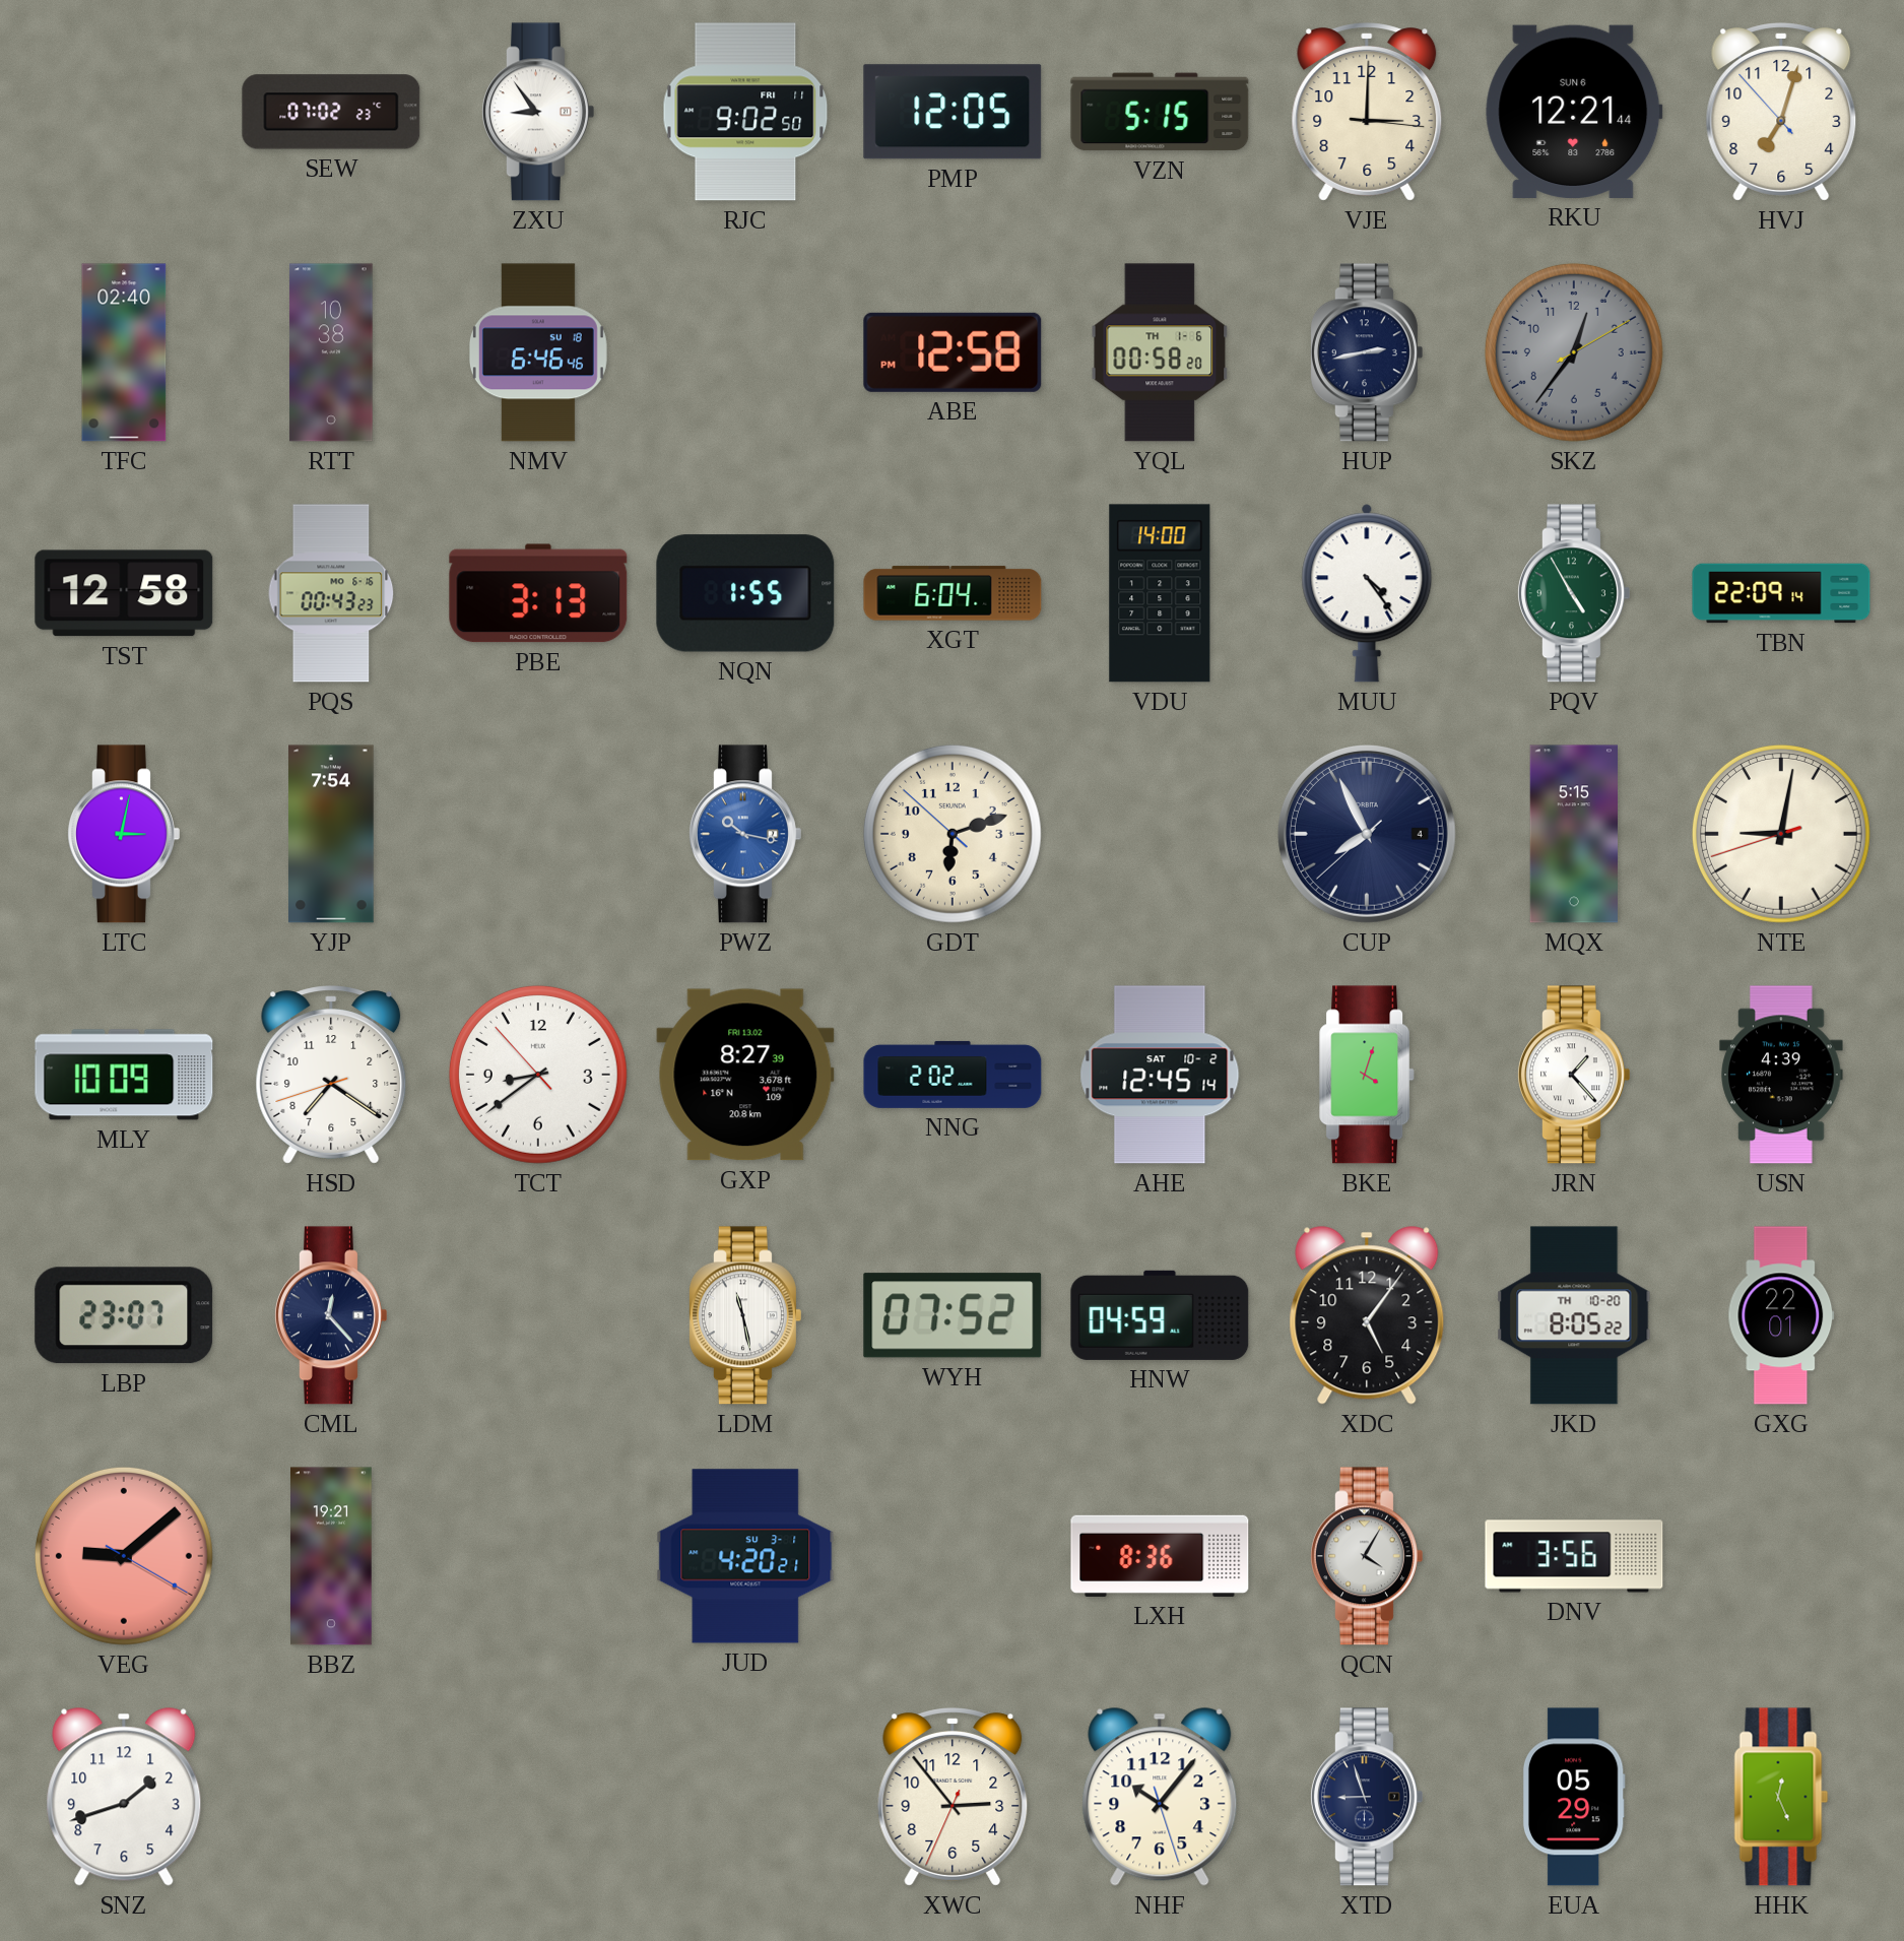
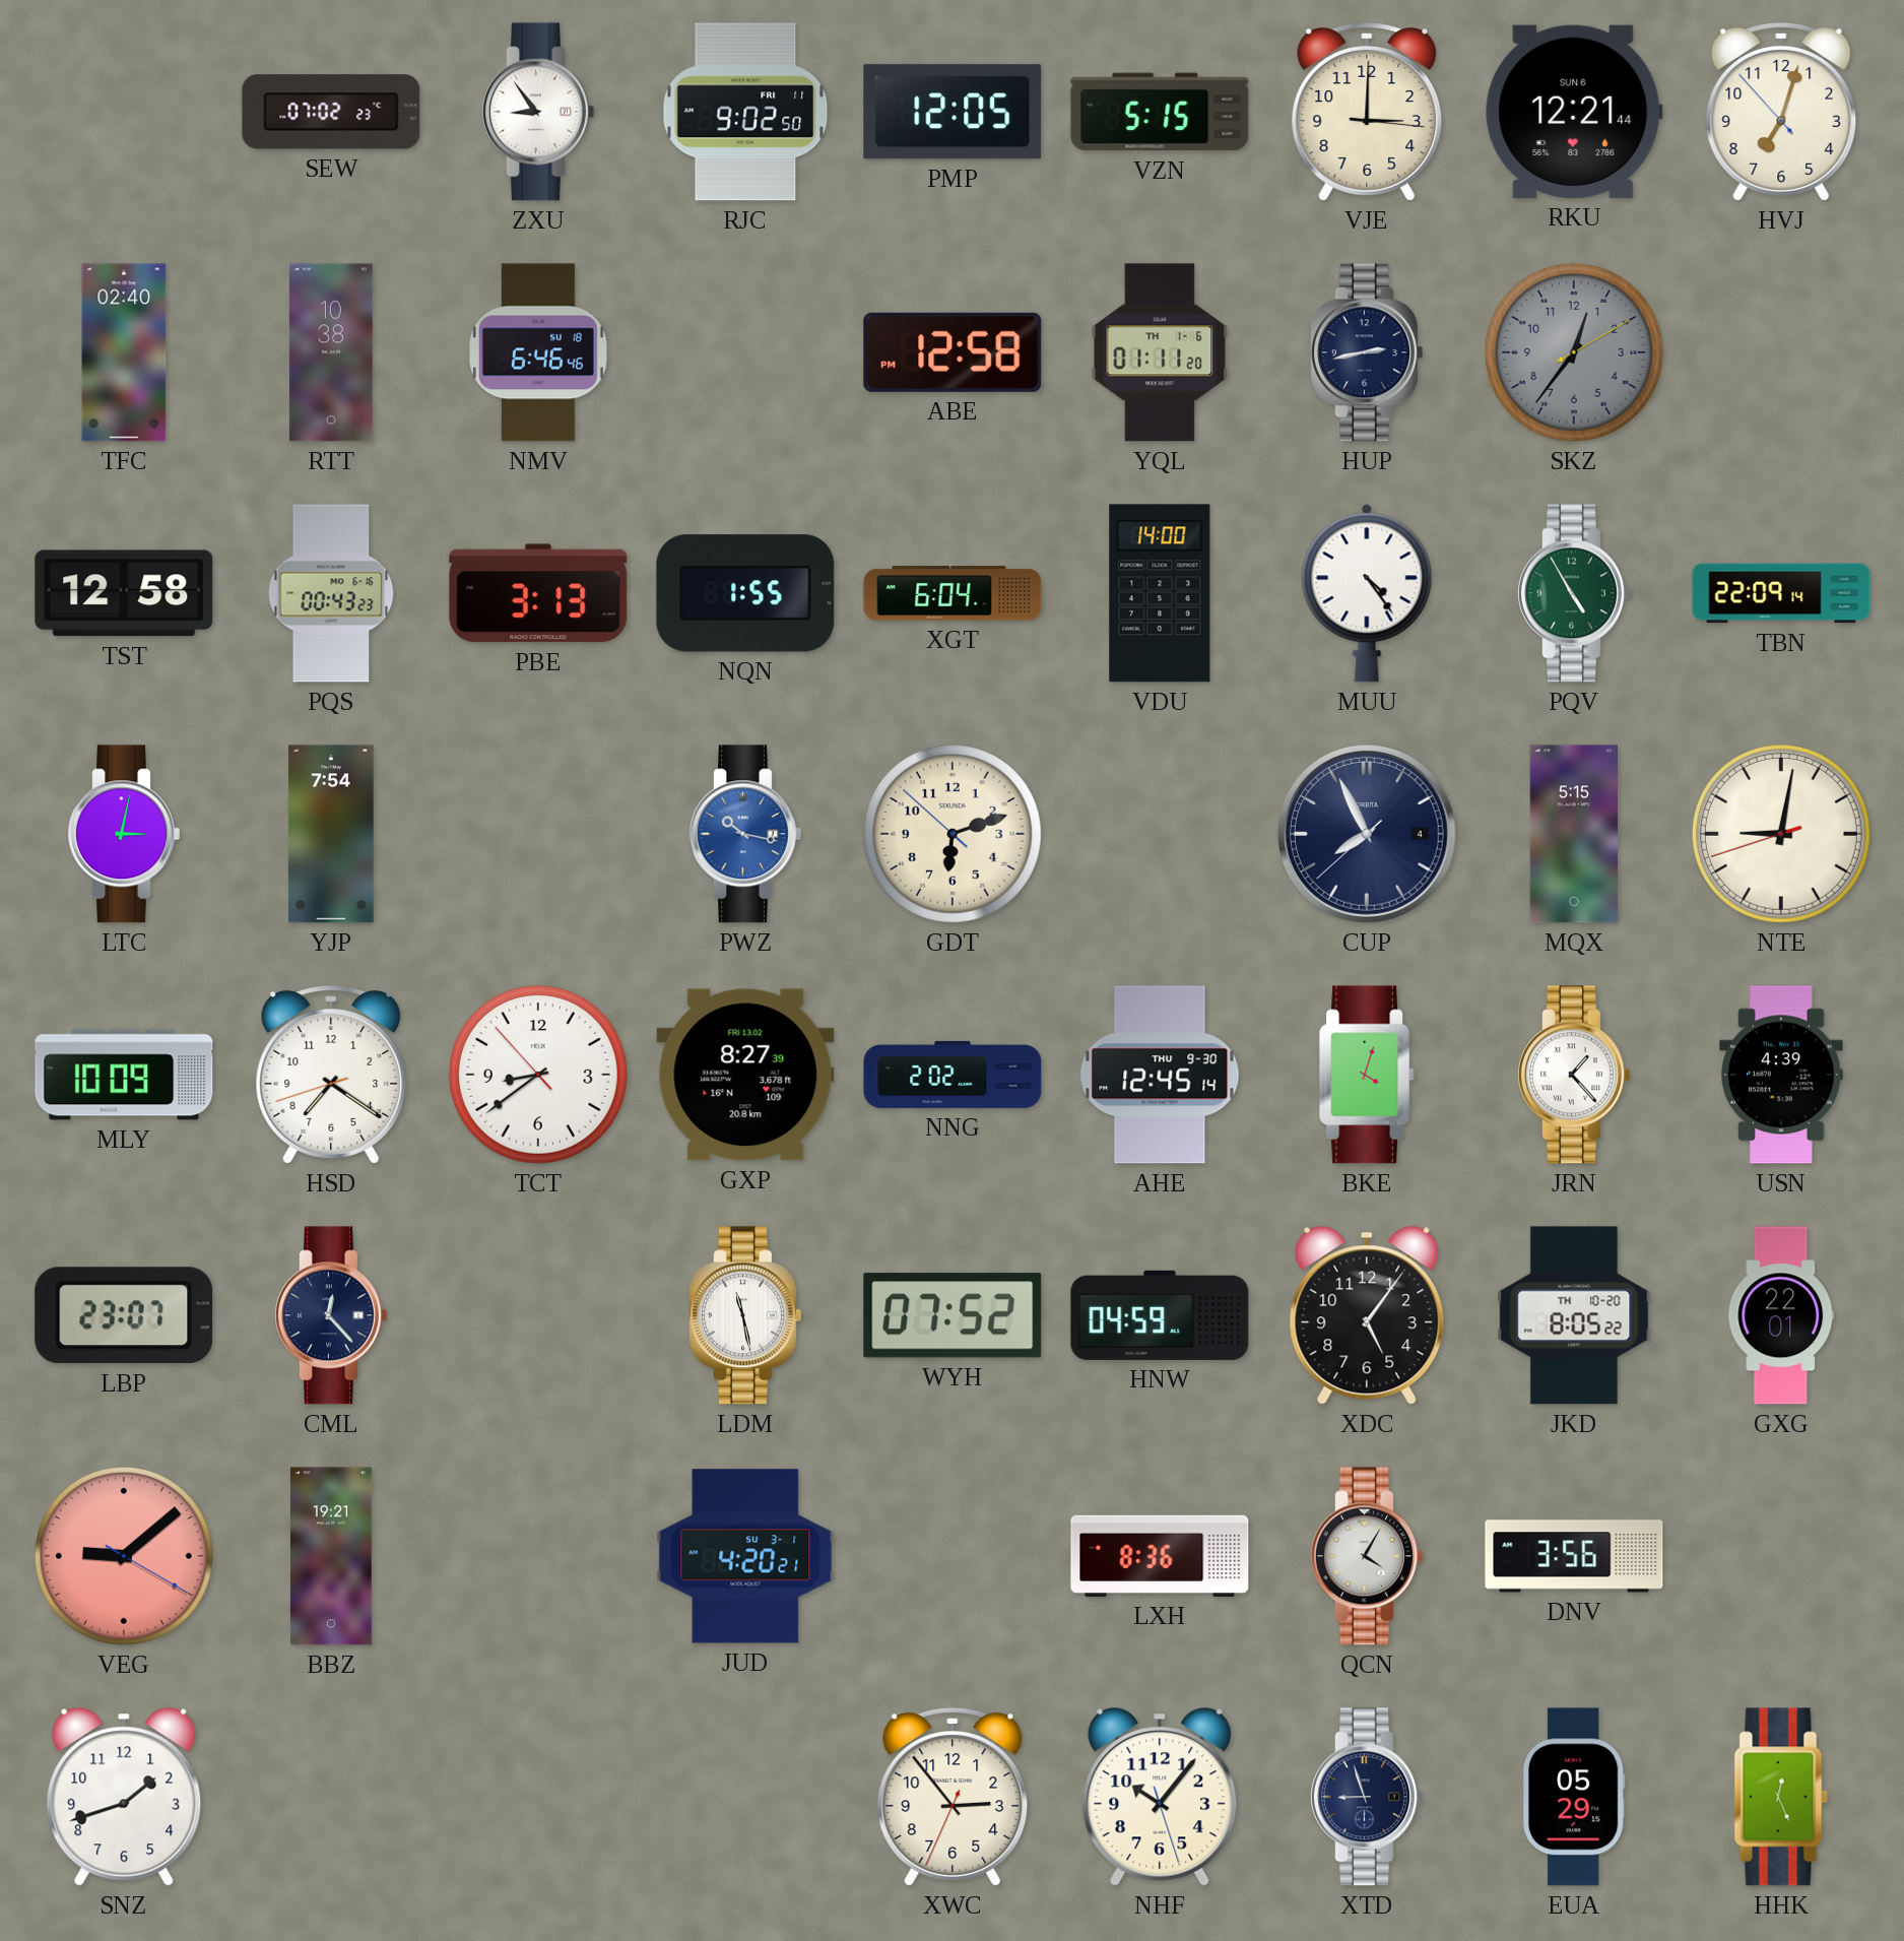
YQL: 00:58 -> 01:11 (1160, 352)
AHE date: SAT 10-2 -> THU 9-30 (1160, 1075)
